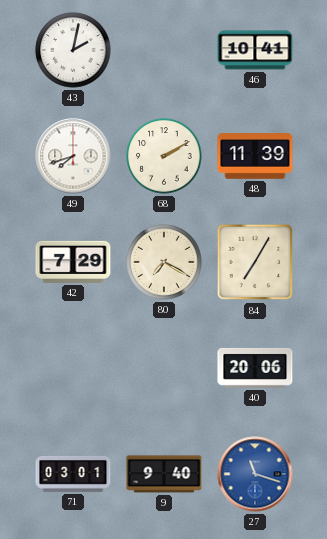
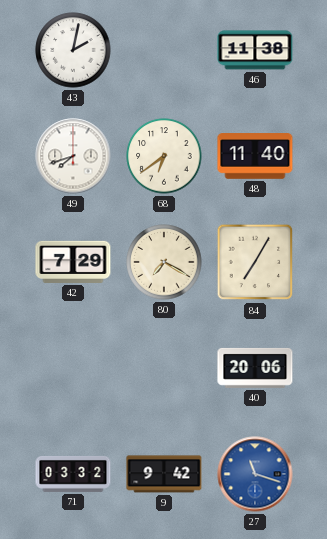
46: 10:41 -> 11:38 (255, 50)
68: 2:10 -> 6:39 (164, 156)
48: 11:39 -> 11:40 (255, 156)
71: 03:01 -> 03:32 (73, 474)
9: 9:40 -> 9:42 (164, 474)
